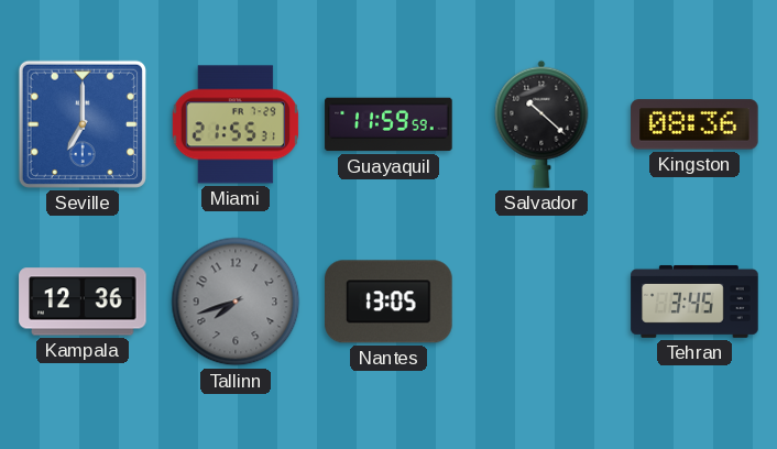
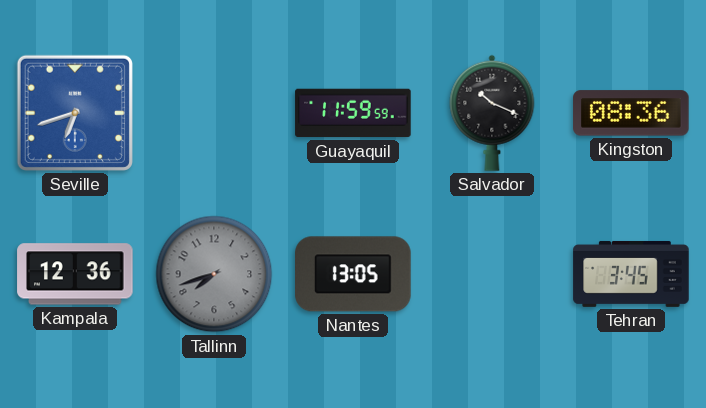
Seville: 7:00 -> 6:42 (75, 113)
Miami: 21:55 -> none (236, 124)
Salvador: 10:22 -> 10:19 (492, 113)
